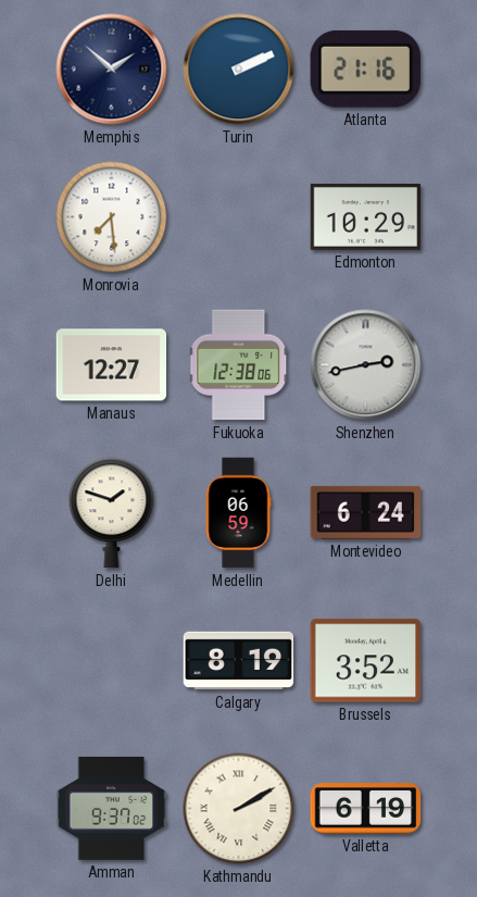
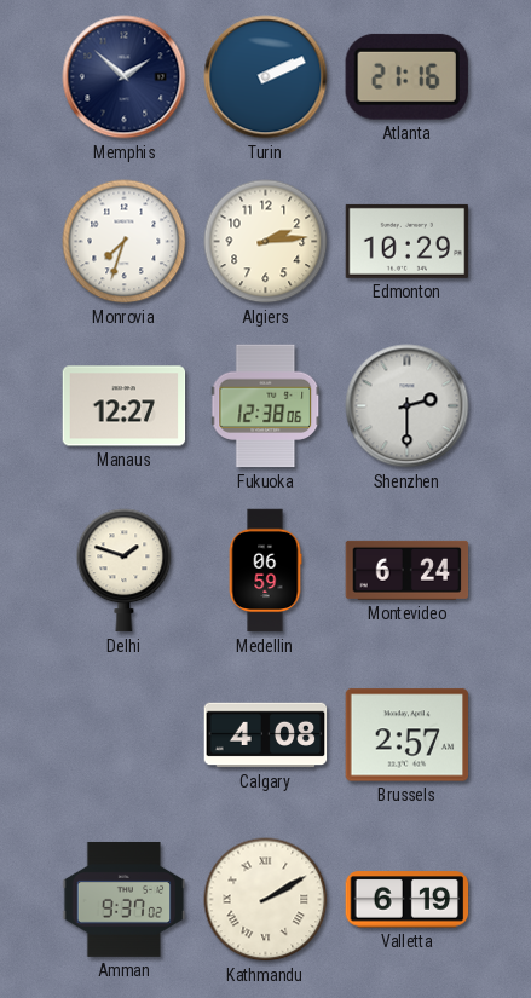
Monrovia: 7:29 -> 7:33 (125, 242)
Algiers: none -> 2:14 (266, 242)
Shenzhen: 2:43 -> 2:30 (408, 406)
Calgary: 8:19 -> 4:08 (266, 735)
Brussels: 3:52 -> 2:57 (408, 735)
